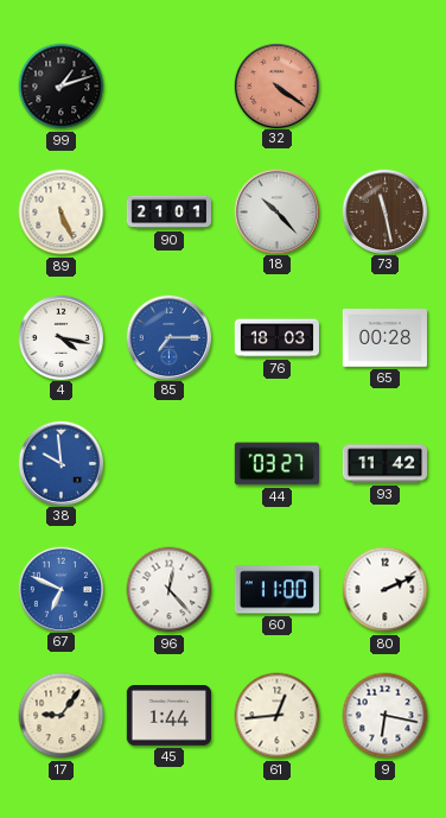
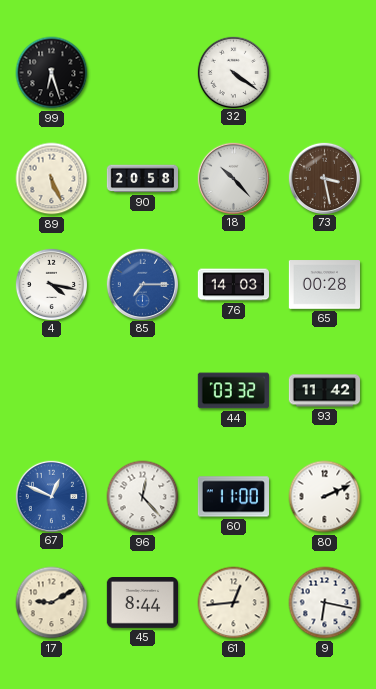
99: 1:12 -> 6:27 (52, 73)
32 dial: salmon -> white (233, 72)
90: 21:01 -> 20:58 (142, 179)
73: 11:28 -> 3:28 (324, 178)
76: 18:03 -> 14:03 (234, 285)
38: 9:59 -> none (60, 463)
44: 03:27 -> 03:32 (233, 391)
67: 6:49 -> 12:49 (51, 496)
17: 9:06 -> 9:10 (52, 603)
45: 1:44 -> 8:44 (142, 603)
